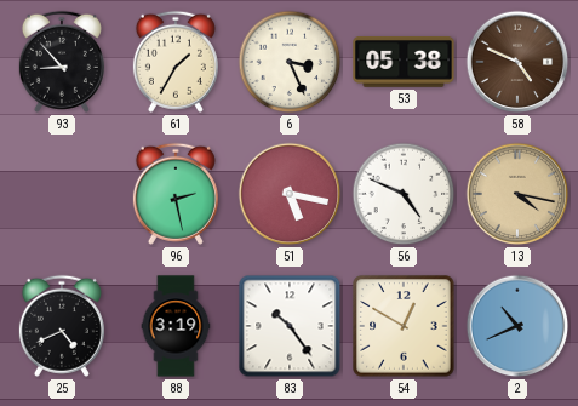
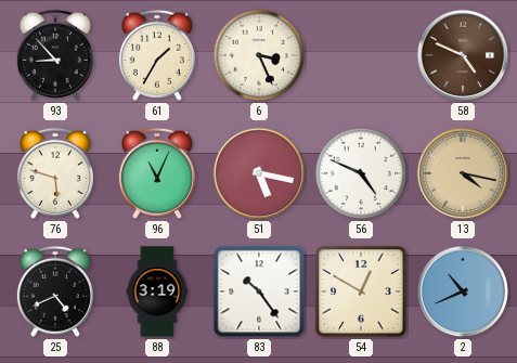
53: 05:38 -> none (404, 63)
76: none -> 5:48 (55, 173)
96: 2:28 -> 11:04 (157, 173)
